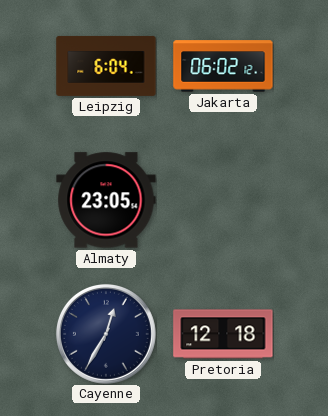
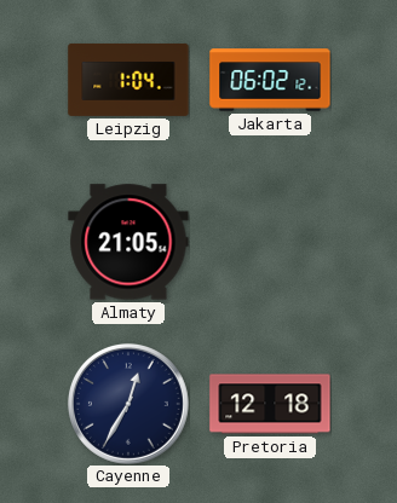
Leipzig: 6:04 -> 1:04 (128, 80)
Almaty: 23:05 -> 21:05 (128, 242)
